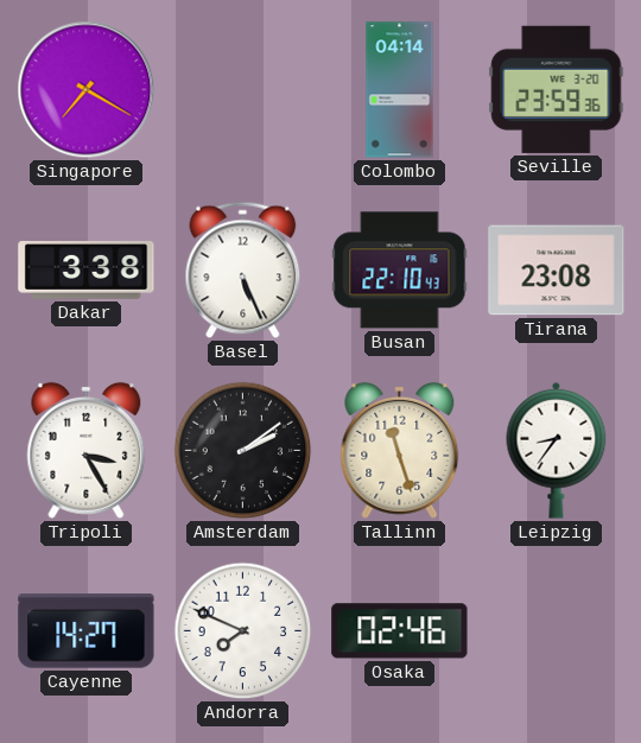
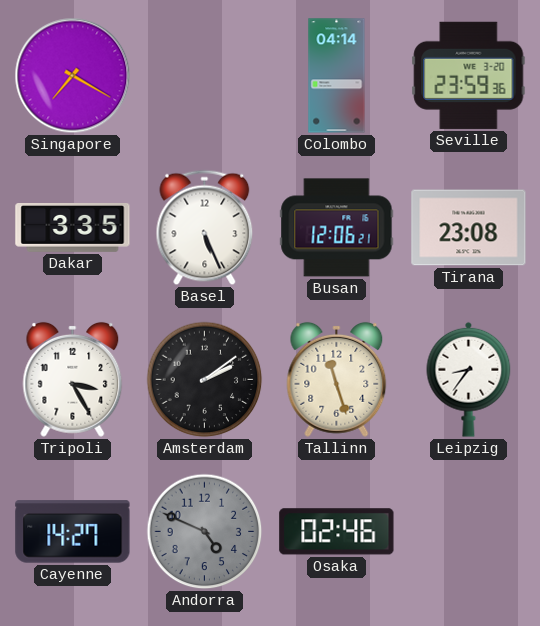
Dakar: 3:38 -> 3:35 (73, 228)
Busan: 22:10 -> 12:06 (337, 228)
Andorra: 7:49 -> 4:49 (205, 532)
Andorra dial: white -> grey (205, 532)
